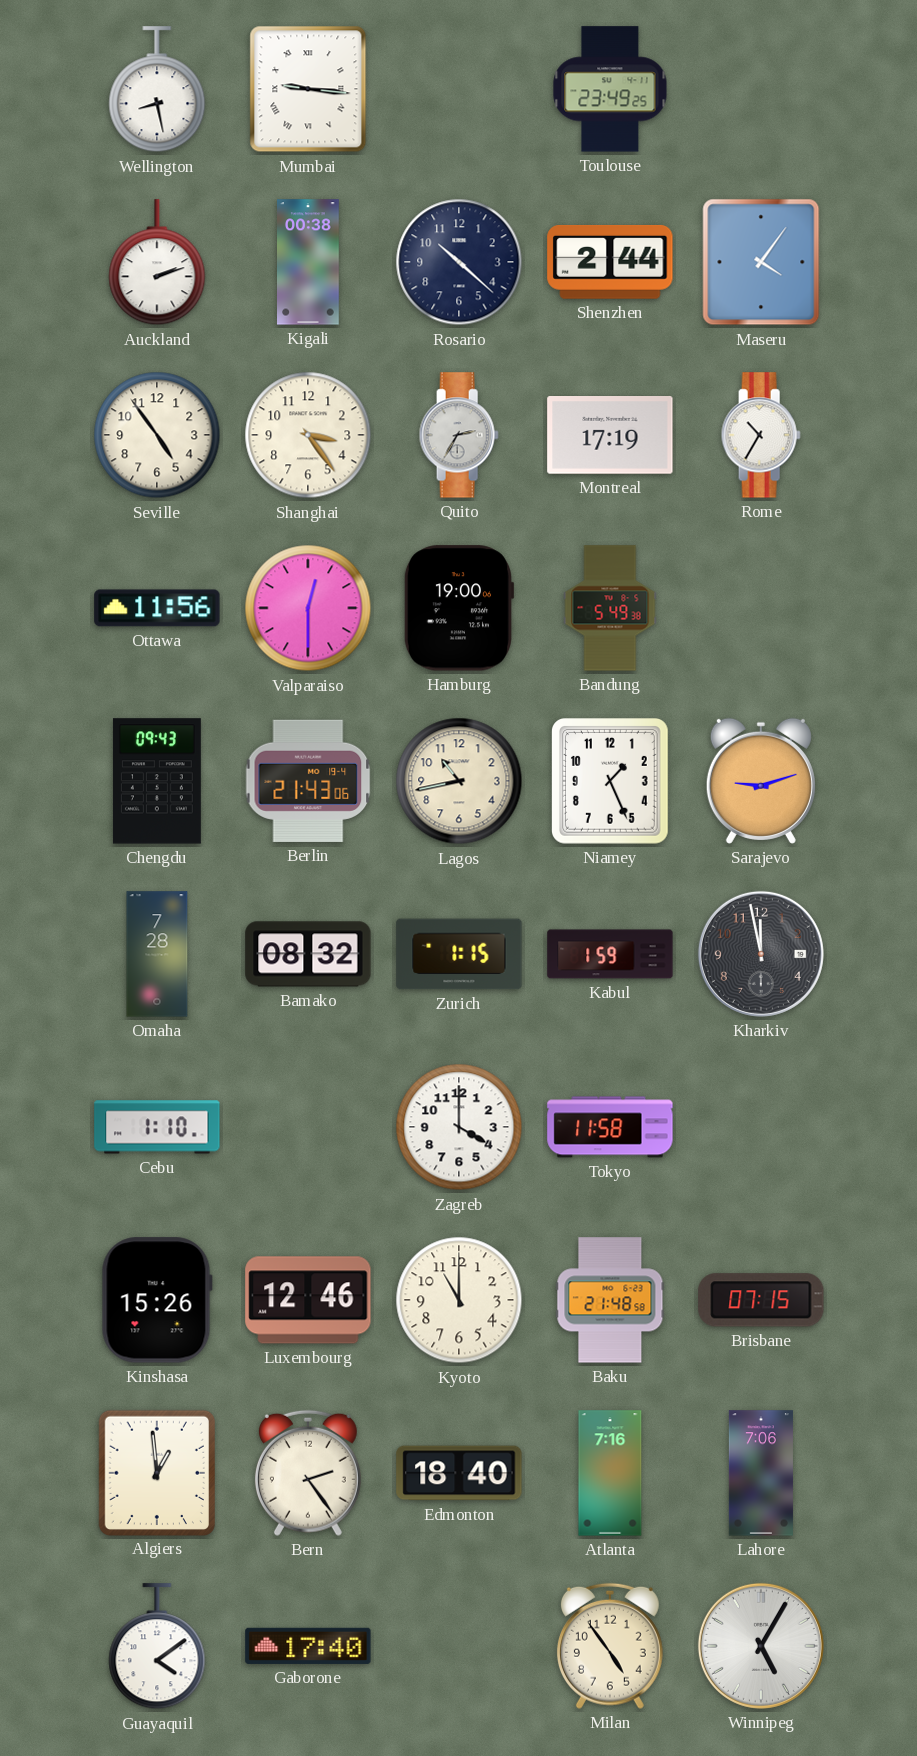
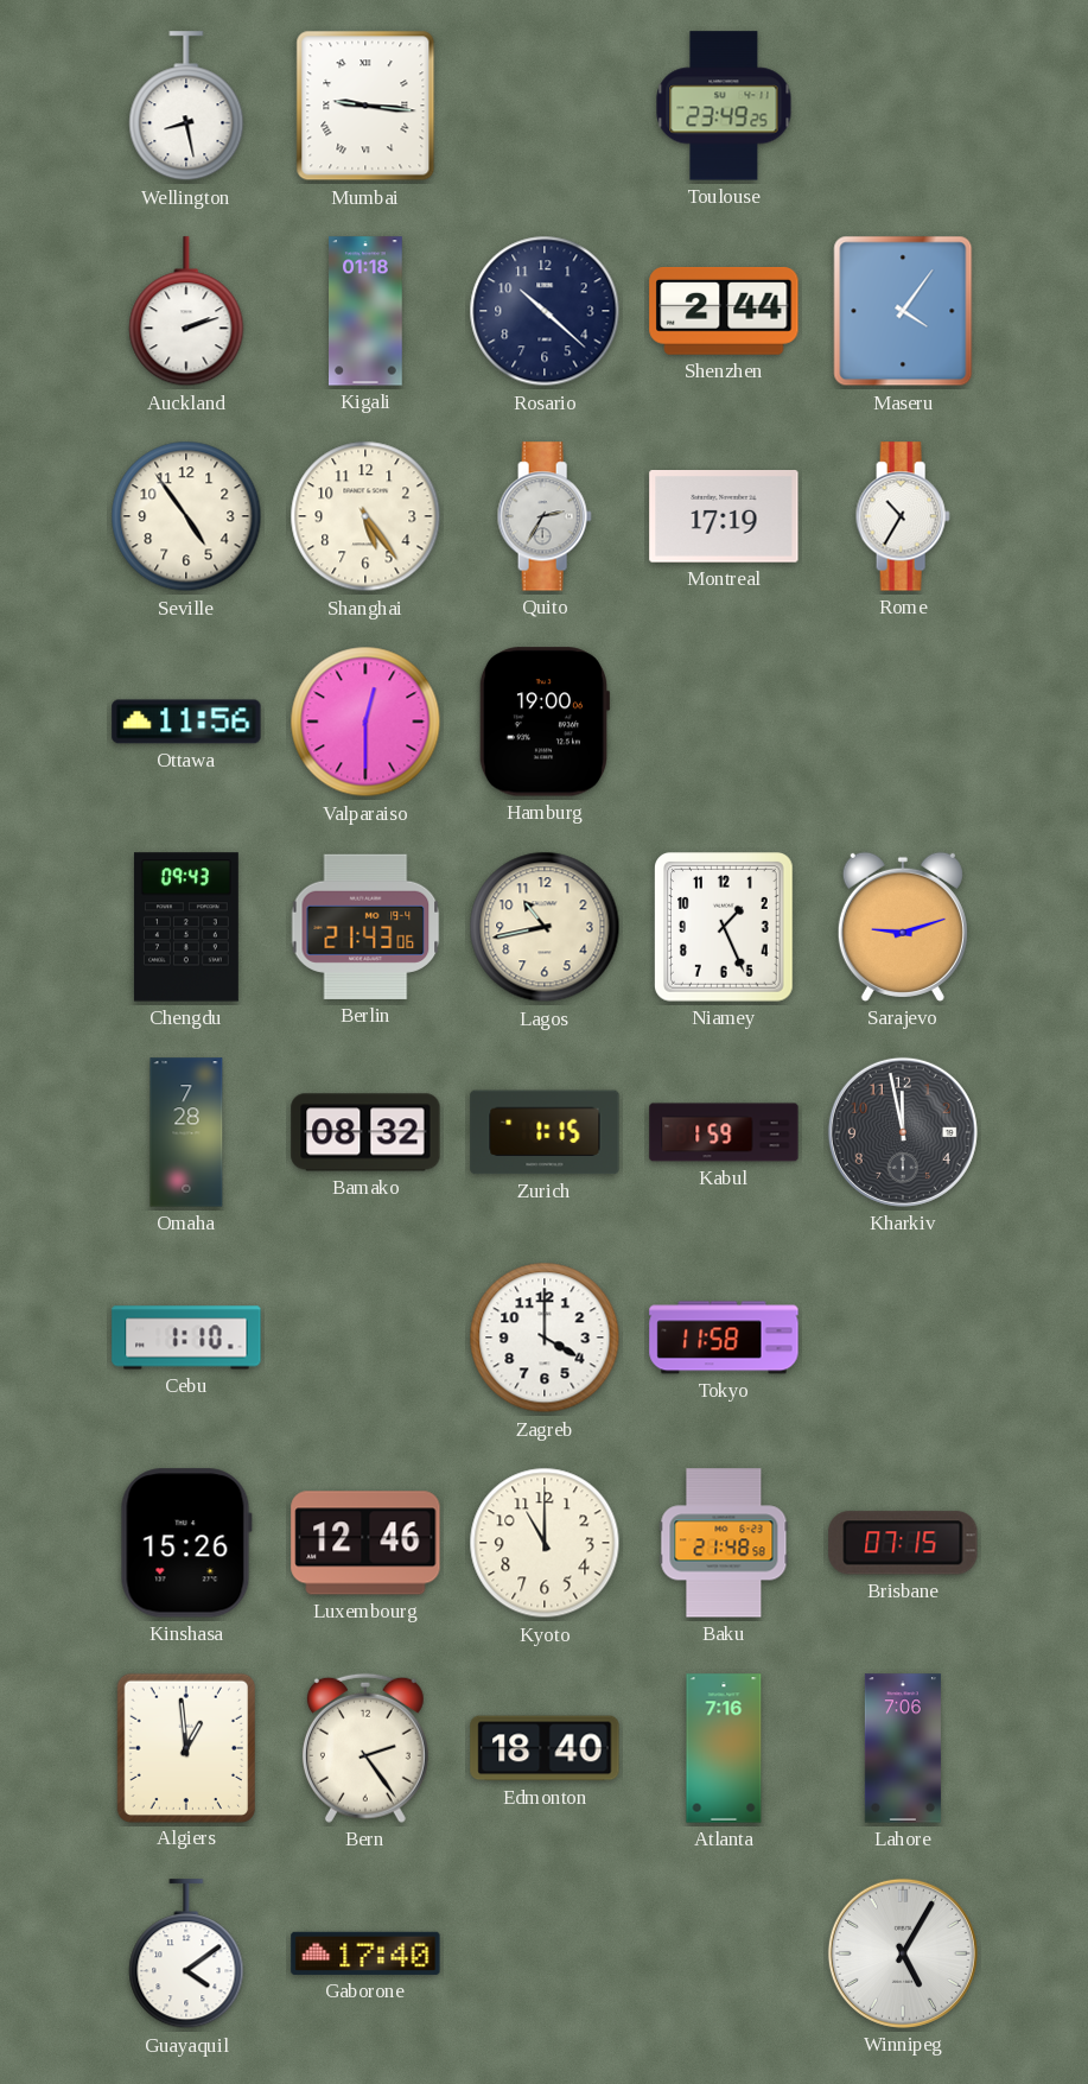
Kigali: 00:38 -> 01:18 (367, 311)
Shanghai: 3:24 -> 5:24 (365, 516)
Bandung: 5:49 -> none (610, 608)
Milan: 4:54 -> none (610, 1646)
